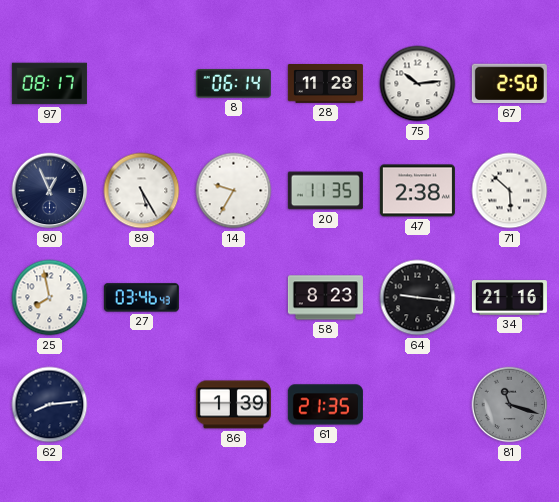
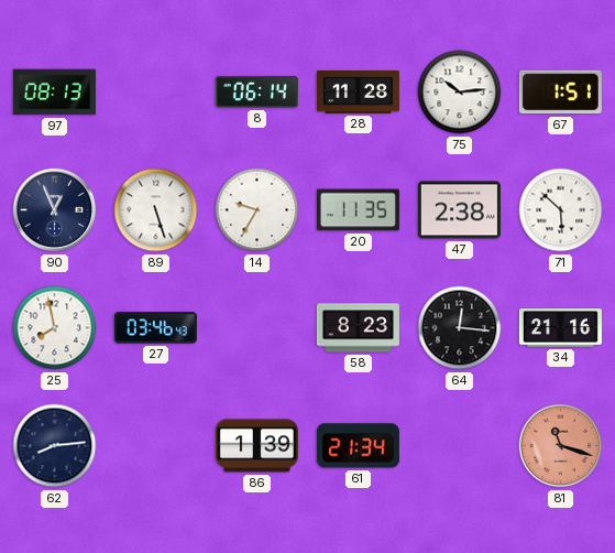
97: 08:17 -> 08:13 (54, 93)
67: 2:50 -> 1:51 (560, 93)
89: 5:25 -> 5:27 (156, 210)
64: 9:16 -> 12:16 (460, 328)
61: 21:35 -> 21:34 (358, 446)
81 dial: grey -> salmon (561, 446)
